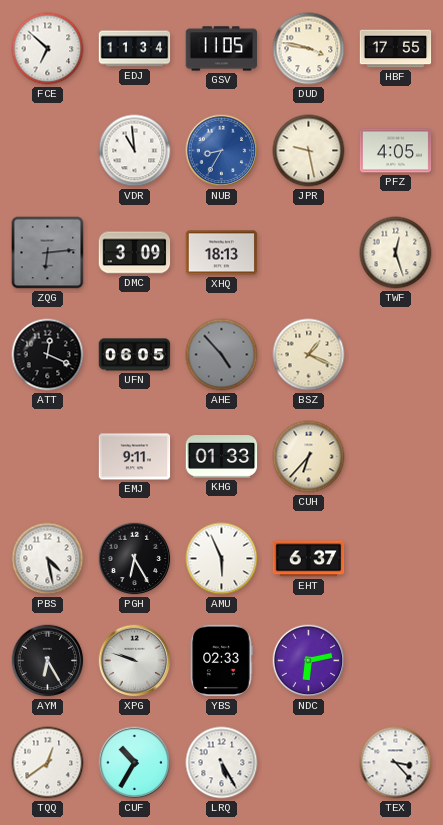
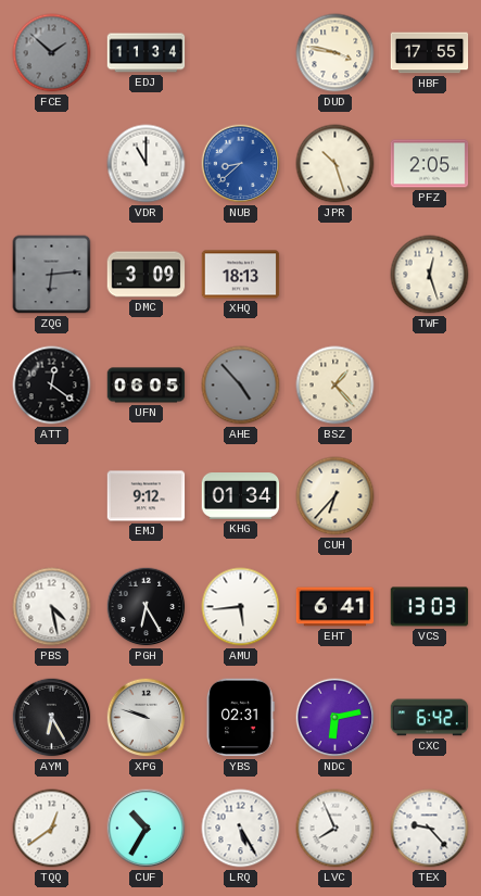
FCE: 6:52 -> 1:52 (52, 53)
FCE dial: white -> grey (52, 53)
GSV: 11:05 -> none (222, 49)
VDR: 10:59 -> 11:00 (147, 164)
NUB: 8:35 -> 8:38 (241, 164)
JPR: 9:28 -> 10:27 (336, 164)
PFZ: 4:05 -> 2:05 (430, 164)
ATT: 12:19 -> 12:21 (52, 386)
BSZ: 1:19 -> 1:23 (336, 386)
EMJ: 9:11 -> 9:12 (147, 496)
KHG: 01:33 -> 01:34 (241, 496)
AMU: 5:56 -> 5:44 (241, 607)
EHT: 6:37 -> 6:41 (336, 607)
VCS: none -> 13:03 (430, 607)
YBS: 02:33 -> 02:31 (240, 718)
CXC: none -> 6:42 (430, 718)
LVC: none -> 7:56 (336, 829)
TEX: 3:23 -> 9:23 (430, 829)
